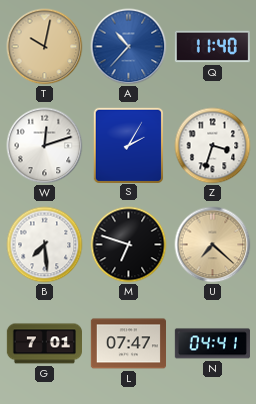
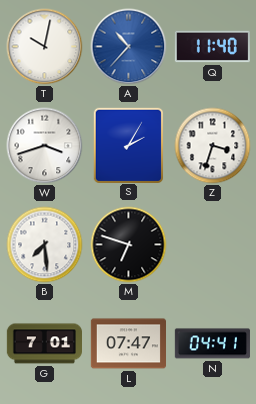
T dial: champagne -> white (45, 47)
W: 12:12 -> 3:42 (45, 146)
U: 7:22 -> none (213, 245)
